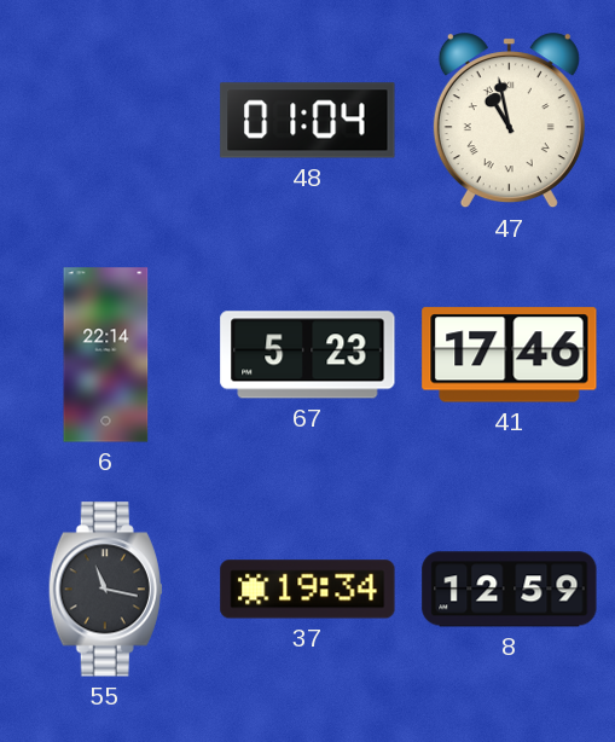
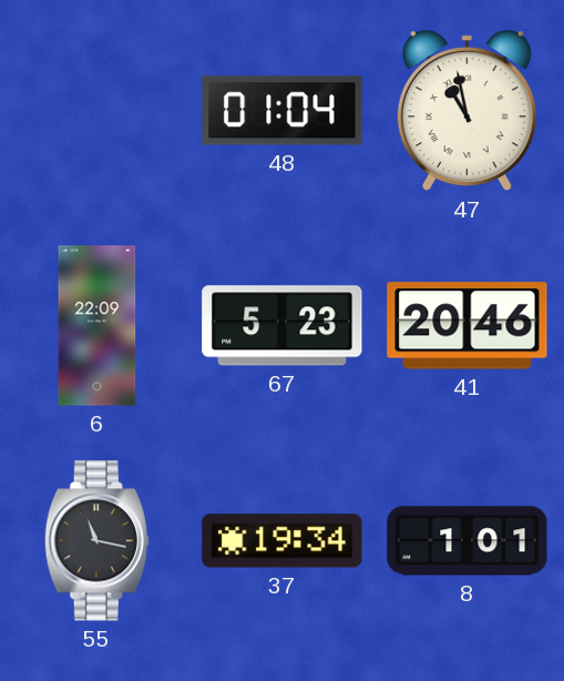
6: 22:14 -> 22:09 (98, 326)
41: 17:46 -> 20:46 (468, 326)
8: 12:59 -> 1:01 (468, 541)
